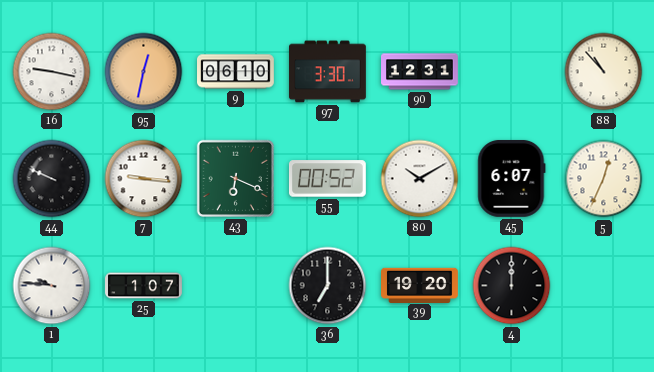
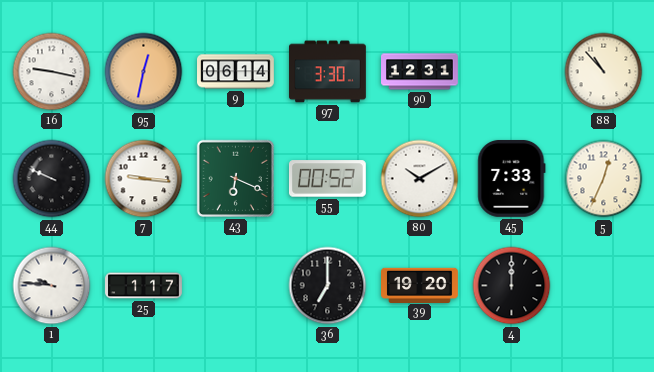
9: 06:10 -> 06:14 (236, 72)
45: 6:07 -> 7:33 (512, 178)
25: 1:07 -> 1:17 (144, 286)
